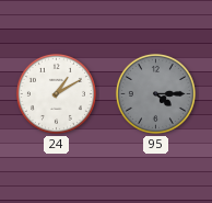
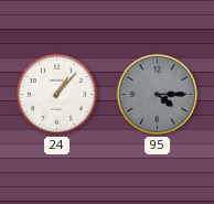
24: 1:10 -> 1:07 (56, 94)
